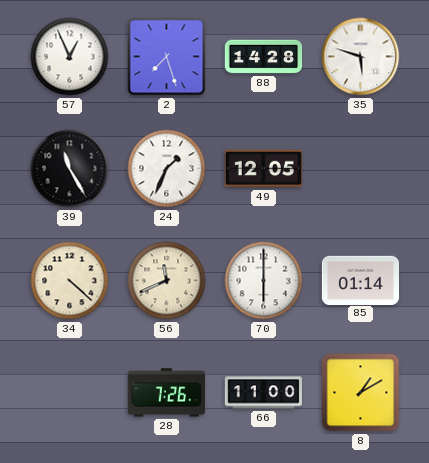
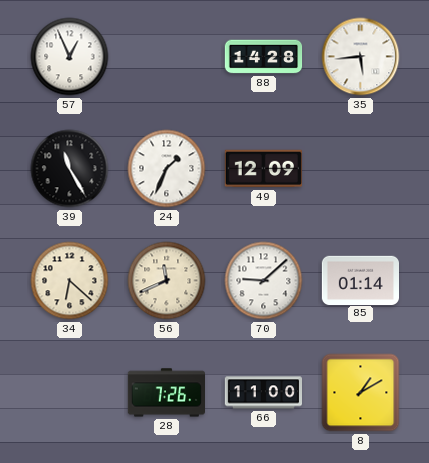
2: 7:27 -> none (167, 57)
35: 5:48 -> 5:44 (361, 57)
49: 12:05 -> 12:09 (263, 169)
34: 4:22 -> 6:22 (70, 281)
70: 6:00 -> 9:08 (264, 281)
